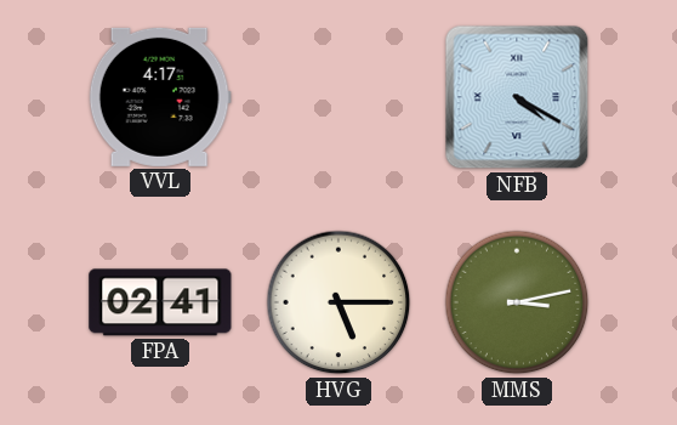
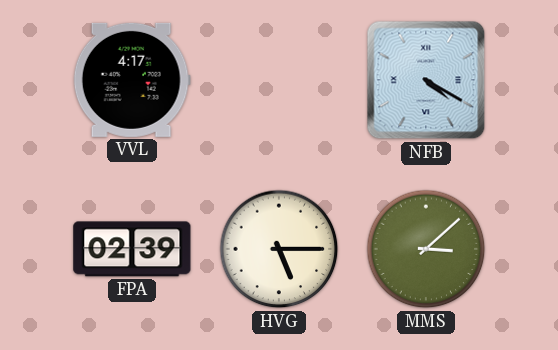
FPA: 02:41 -> 02:39 (132, 249)
MMS: 3:13 -> 3:08 (426, 249)
